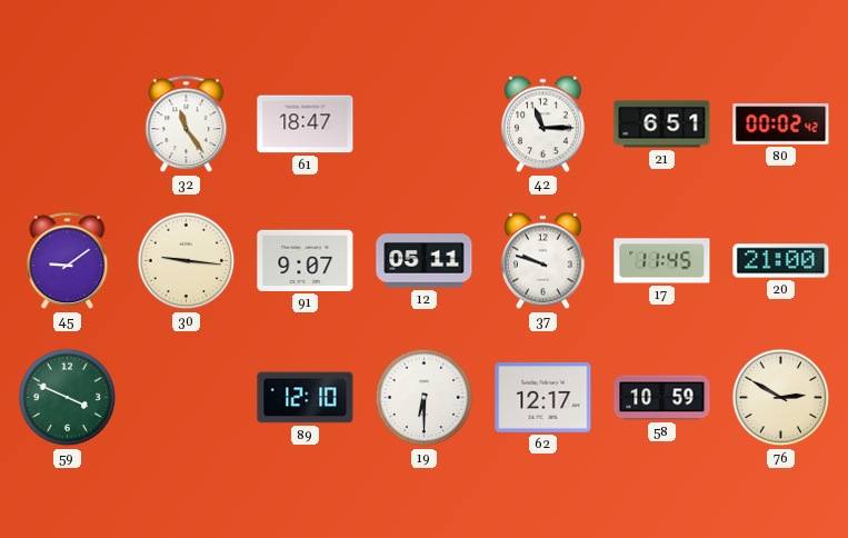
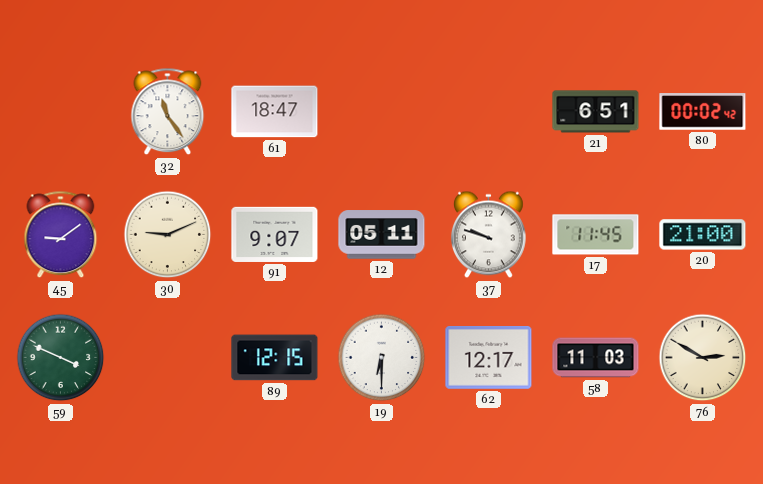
42: 11:15 -> none (542, 124)
30: 9:16 -> 9:11 (168, 235)
89: 12:10 -> 12:15 (275, 358)
58: 10:59 -> 11:03 (596, 358)
